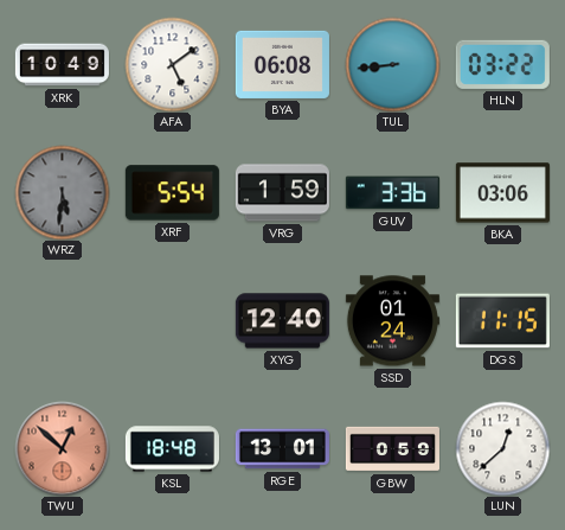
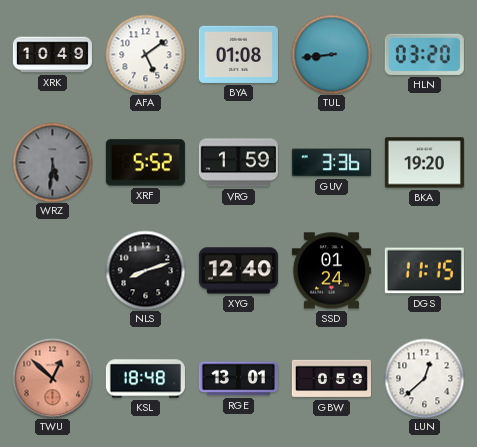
BYA: 06:08 -> 01:08 (238, 54)
HLN: 03:22 -> 03:20 (424, 54)
XRF: 5:54 -> 5:52 (145, 163)
BKA: 03:06 -> 19:20 (424, 163)
NLS: none -> 8:12 (145, 270)
